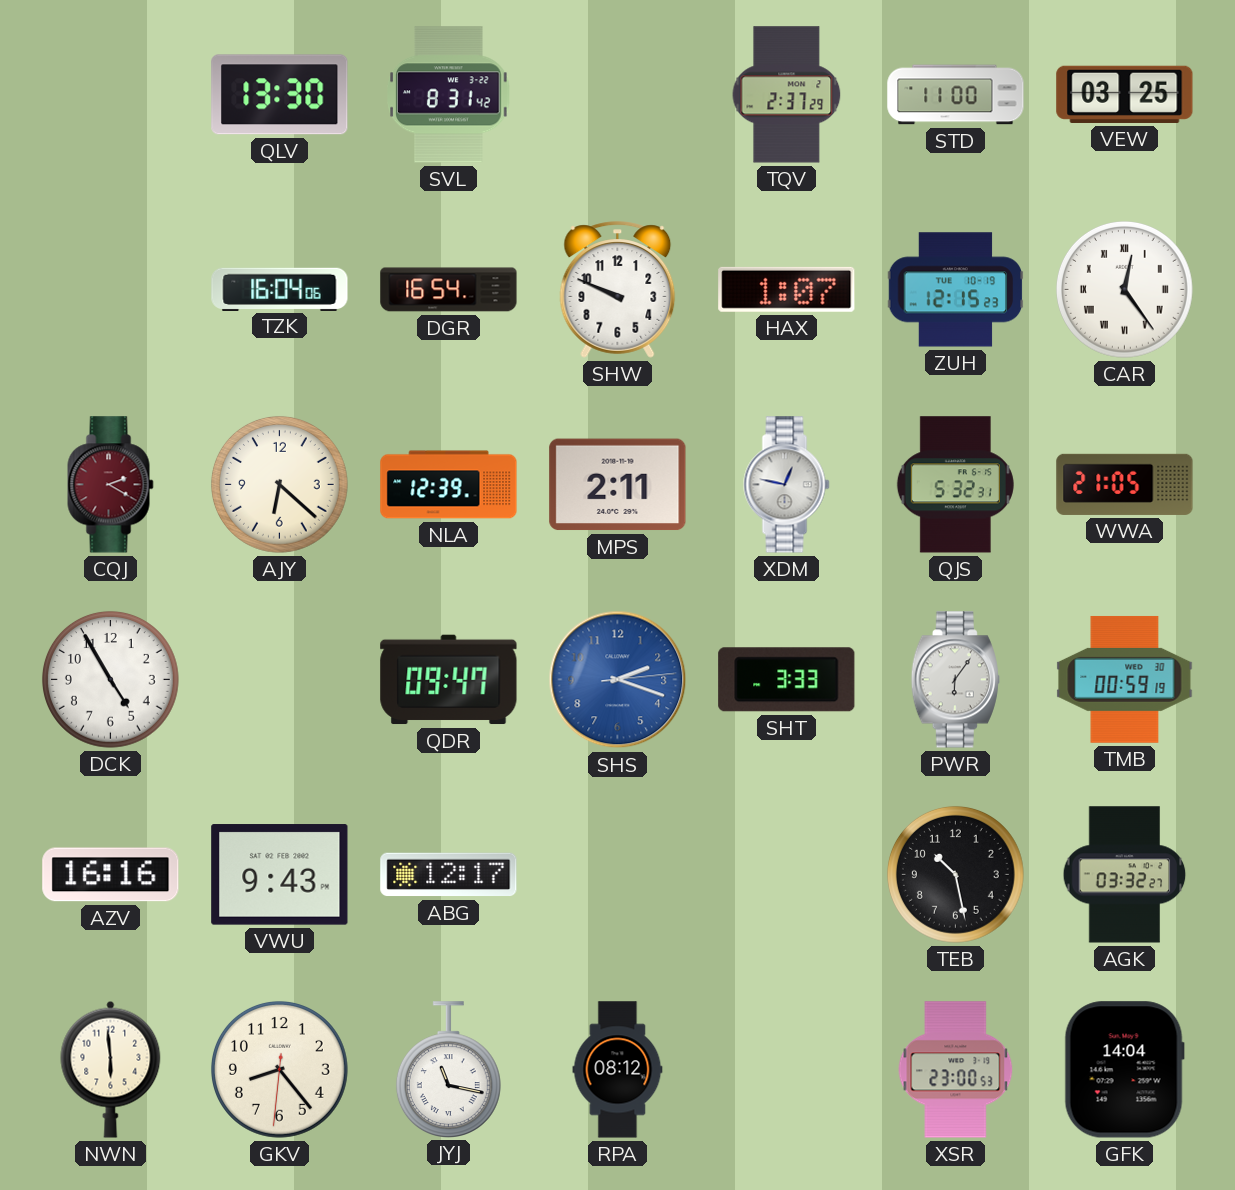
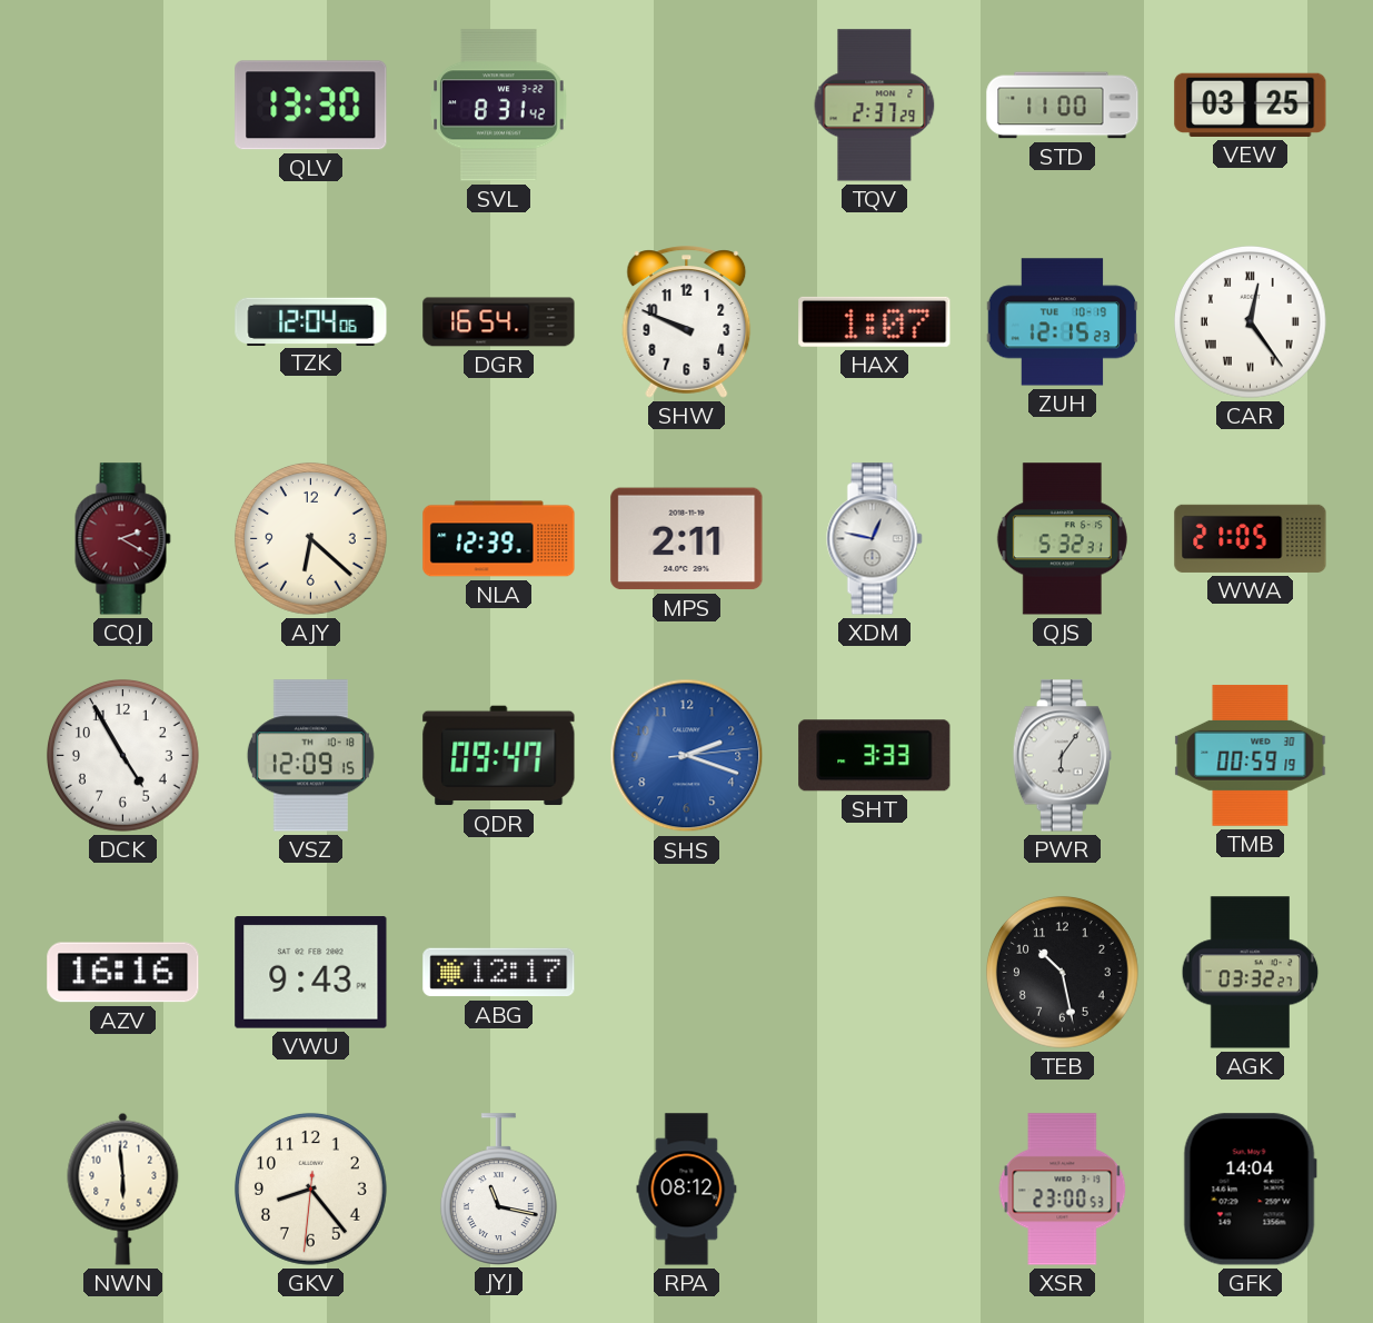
TZK: 16:04 -> 12:04 (311, 321)
VSZ: none -> 12:09 (310, 756)
